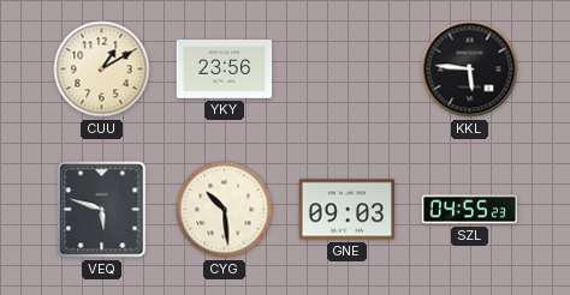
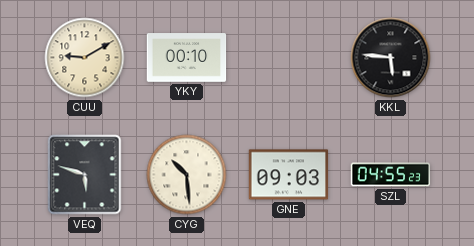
CUU: 1:10 -> 9:10 (85, 58)
YKY: 23:56 -> 00:10 (187, 58)
